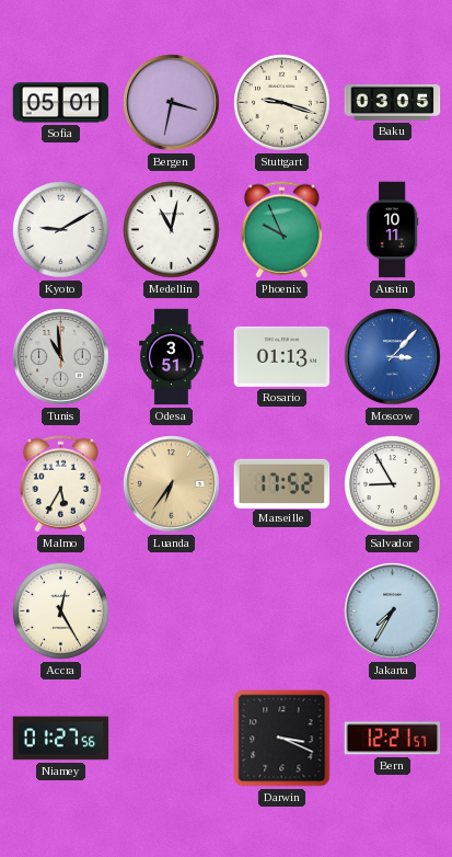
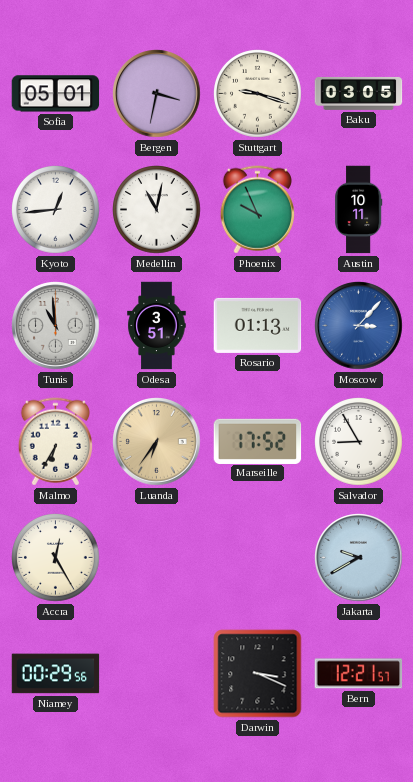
Kyoto: 9:10 -> 12:44 (56, 210)
Malmo: 5:35 -> 6:35 (55, 442)
Jakarta: 7:35 -> 9:40 (359, 558)
Niamey: 01:27 -> 00:29 (56, 674)
